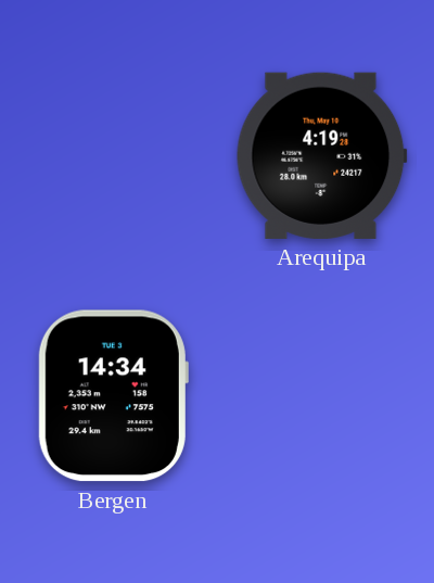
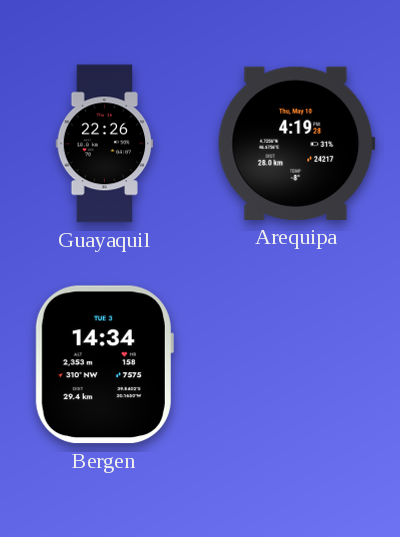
Guayaquil: none -> 22:26 (105, 144)
